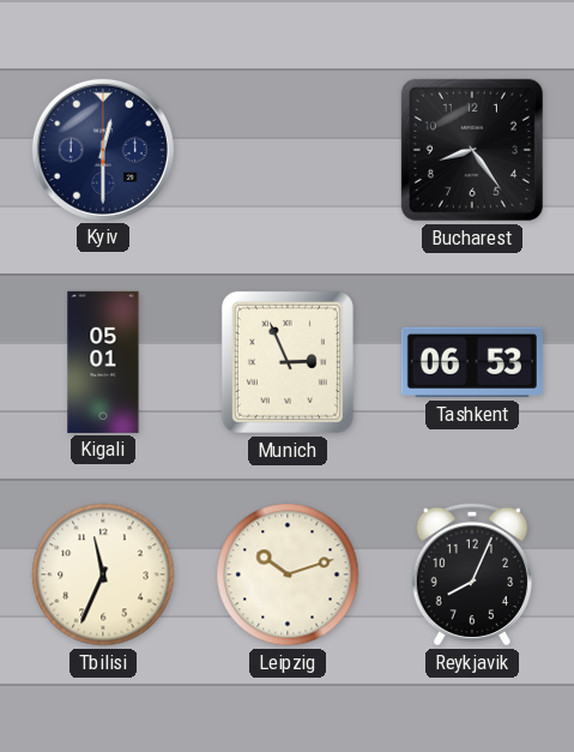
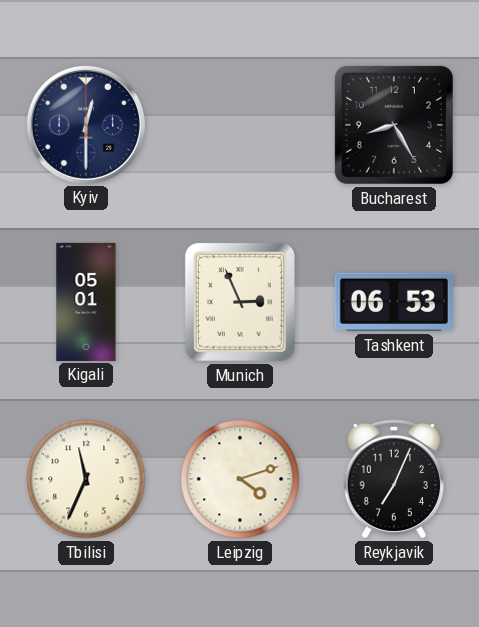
Bucharest: 8:24 -> 8:25 (394, 125)
Leipzig: 10:12 -> 4:12 (240, 479)
Reykjavik: 8:04 -> 7:04 (393, 479)
